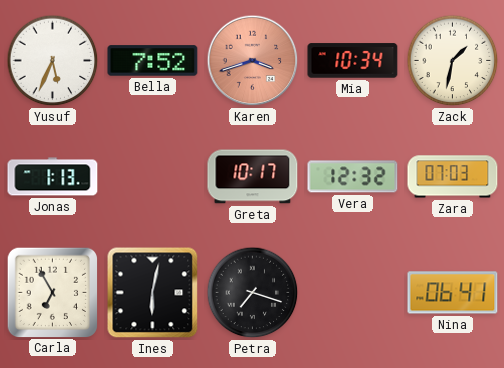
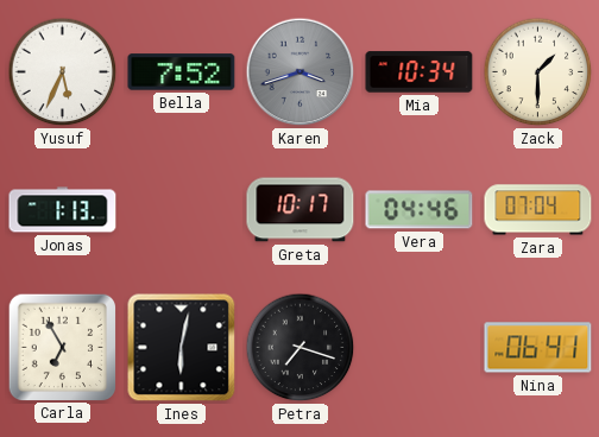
Karen dial: salmon -> grey (301, 72)
Zack: 1:32 -> 1:30 (538, 72)
Vera: 12:32 -> 04:46 (420, 210)
Zara: 07:03 -> 07:04 (538, 210)
